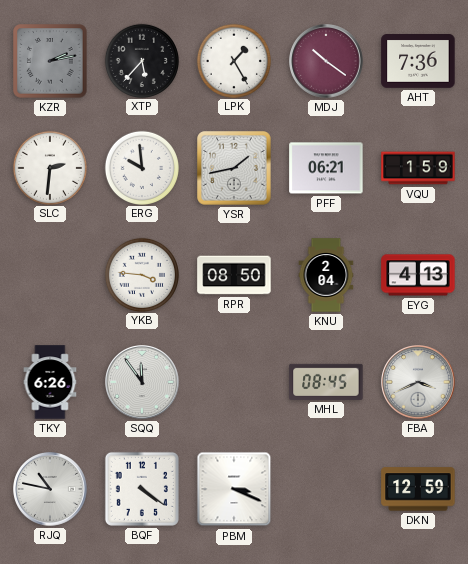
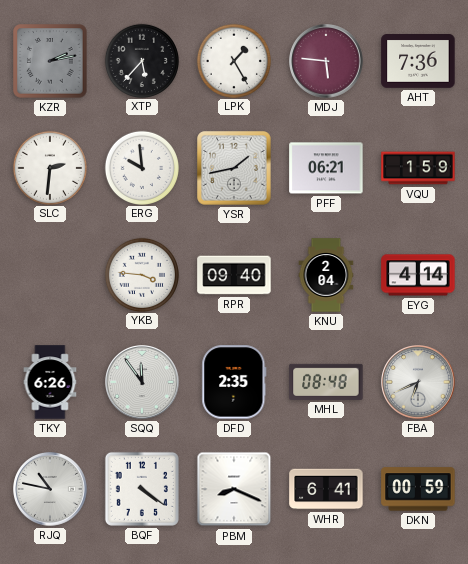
MDJ: 10:21 -> 5:46 (326, 61)
RPR: 08:50 -> 09:40 (234, 275)
EYG: 4:13 -> 4:14 (418, 275)
DFD: none -> 2:35 (234, 382)
MHL: 08:45 -> 08:48 (326, 382)
FBA: 3:41 -> 6:41 (418, 382)
PBM: 3:19 -> 8:19 (234, 489)
WHR: none -> 6:41 (326, 489)
DKN: 12:59 -> 00:59 (418, 489)
